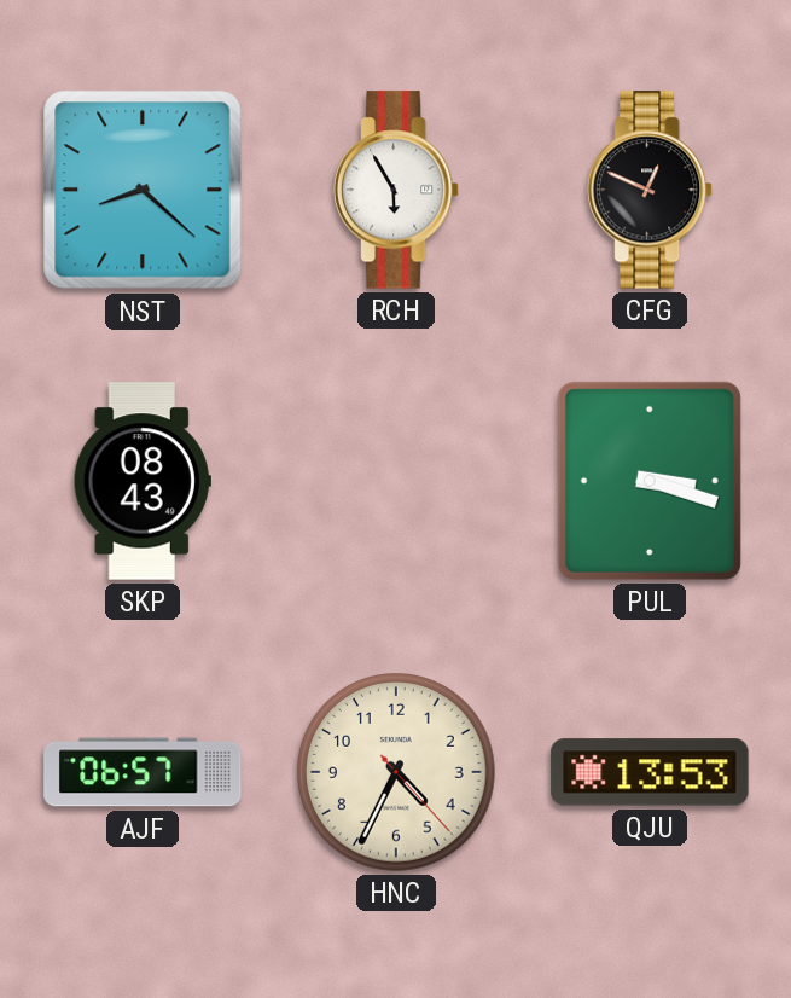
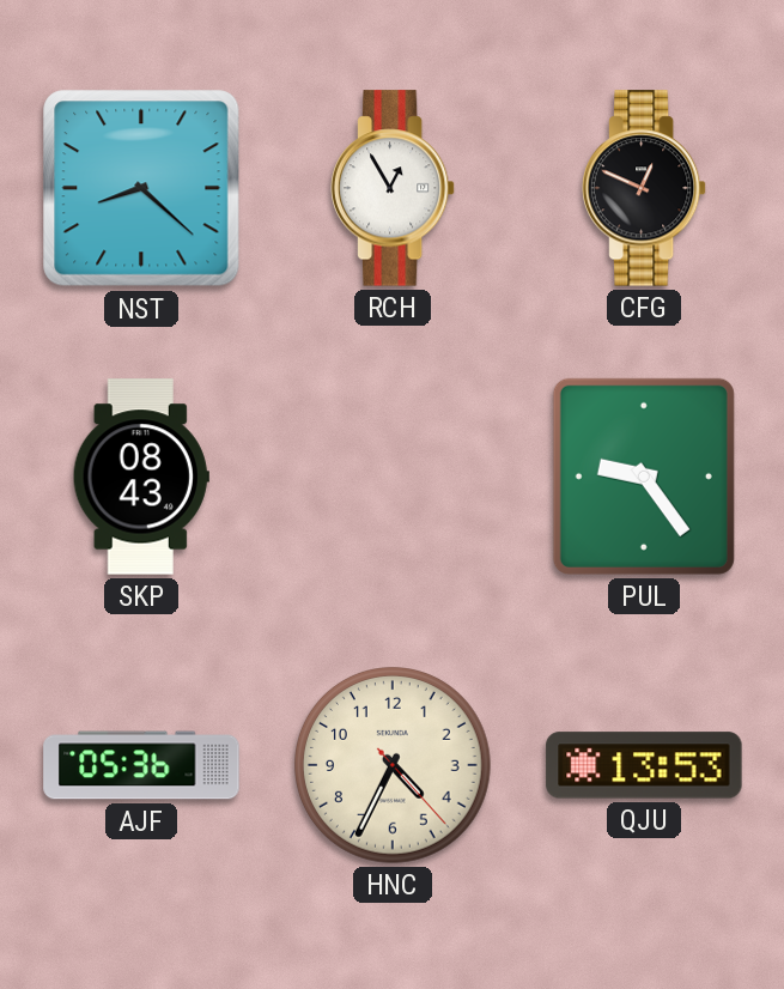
RCH: 5:55 -> 12:55 (393, 188)
PUL: 3:18 -> 9:24 (644, 477)
AJF: 06:57 -> 05:36 (141, 765)
